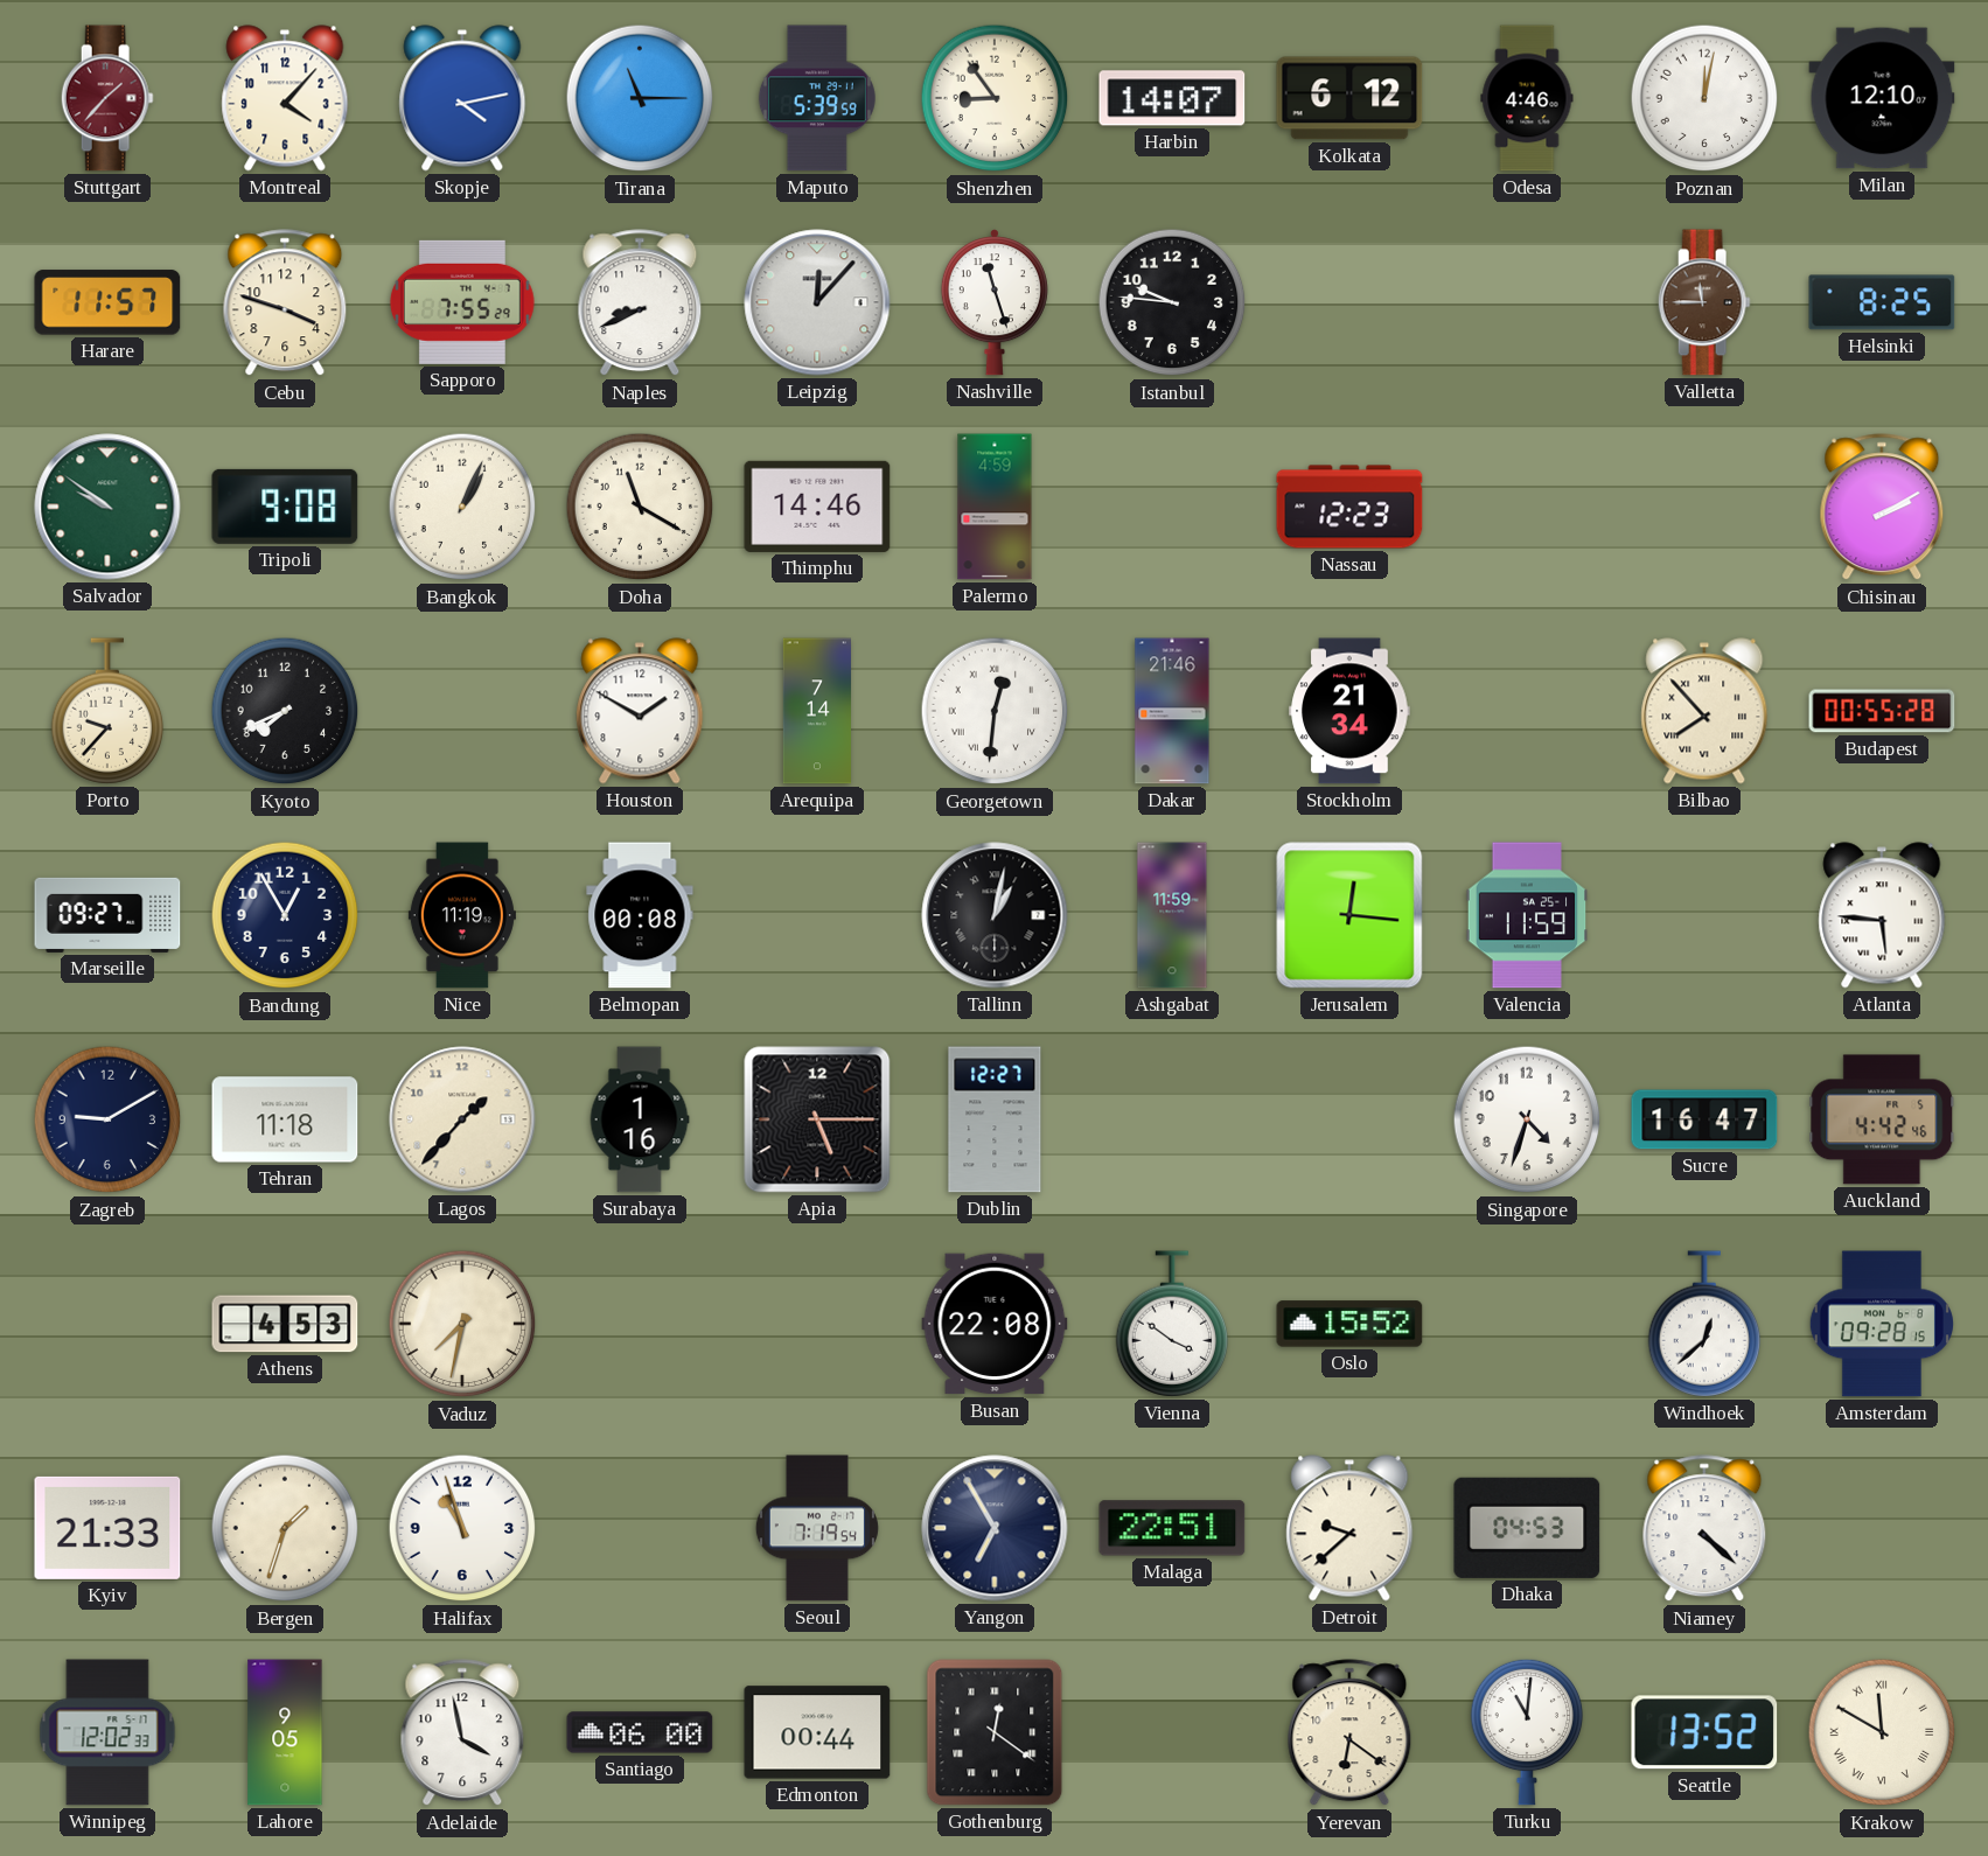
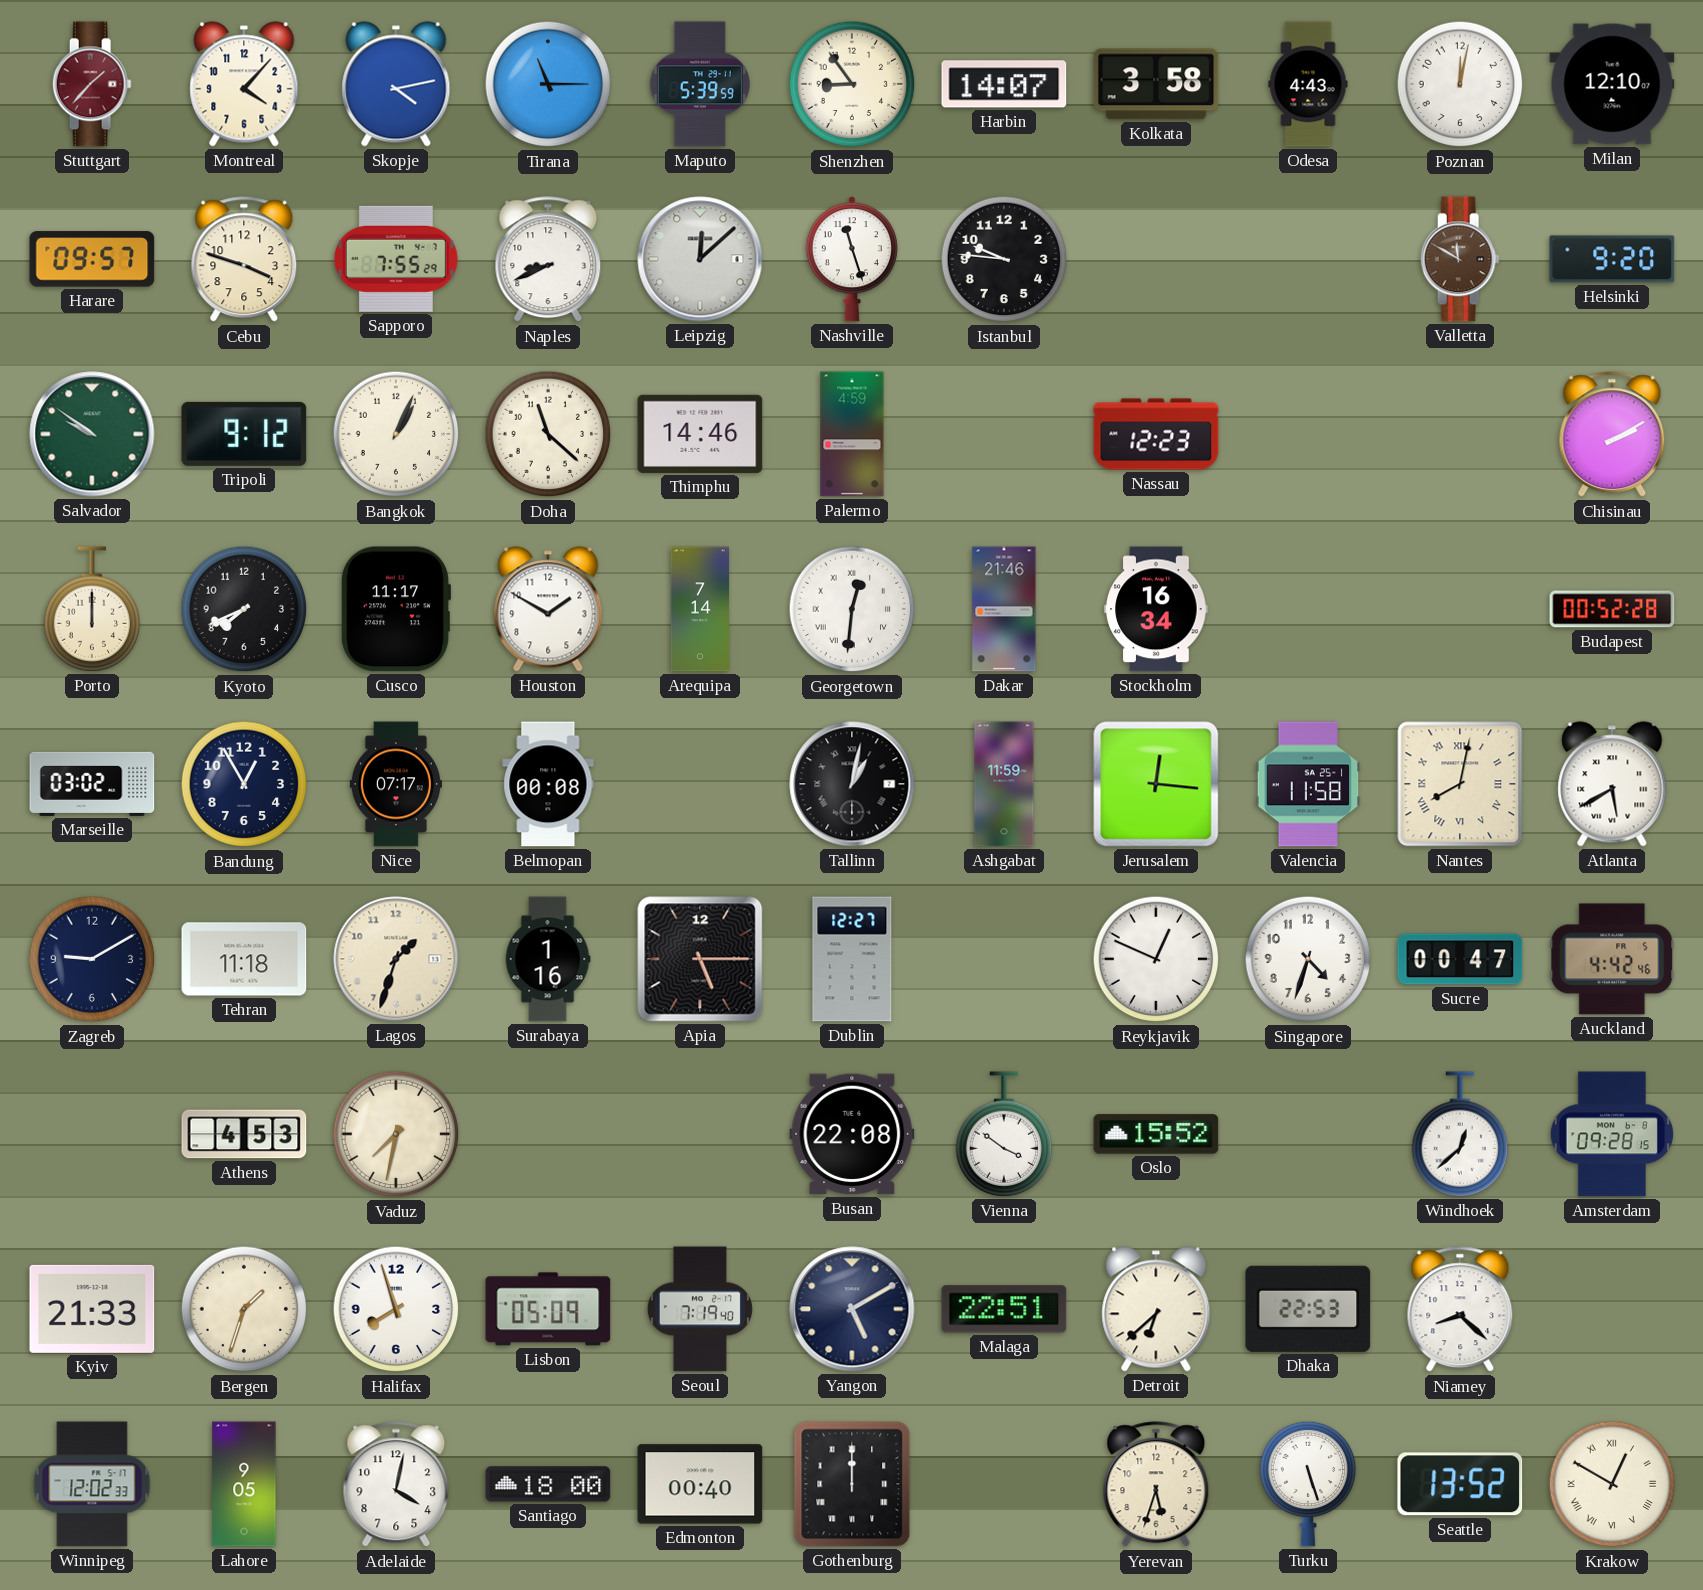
Kolkata: 6:12 -> 3:58 (1156, 84)
Odesa: 4:46 -> 4:43 (1308, 84)
Harare: 11:57 -> 09:57 (92, 259)
Leipzig: 12:07 -> 12:08 (700, 259)
Valletta: 11:45 -> 11:50 (1460, 259)
Helsinki: 8:25 -> 9:20 (1612, 259)
Tripoli: 9:08 -> 9:12 (244, 434)
Doha: 11:20 -> 11:22 (548, 434)
Porto: 9:37 -> 12:00 (92, 609)
Cusco: none -> 11:17 (395, 609)
Stockholm: 21:34 -> 16:34 (1156, 609)
Bilbao: 7:53 -> none (1704, 711)
Budapest: 00:55 -> 00:52 (1612, 609)
Marseille: 09:27 -> 03:02 (92, 784)
Nice: 11:19 -> 07:17 (396, 784)
Valencia: 11:59 -> 11:58 (1308, 784)
Nantes: none -> 8:02 (1460, 784)
Atlanta: 5:46 -> 5:40 (1612, 784)
Lagos: 1:37 -> 1:33 (396, 959)
Reykjavik: none -> 12:49 (1156, 959)
Sucre: 16:47 -> 00:47 (1460, 959)
Halifax: 10:57 -> 7:57 (396, 1309)
Lisbon: none -> 05:09 (548, 1309)
Seoul: 7:19:54 -> 7:19:40 (700, 1309)
Yangon: 6:55 -> 5:10 (852, 1309)
Detroit: 9:38 -> 6:38 (1156, 1309)
Dhaka: 04:53 -> 22:53 (1308, 1309)
Niamey: 4:22 -> 8:22 (1460, 1310)
Adelaide: 3:58 -> 4:02 (396, 1485)
Santiago: 06:00 -> 18:00 (548, 1484)
Edmonton: 00:44 -> 00:40 (700, 1484)
Gothenburg: 12:21 -> 12:00 (852, 1484)
Yerevan: 6:21 -> 5:33 (1156, 1485)
Turku: 11:01 -> 5:27 (1308, 1484)
Krakow: 11:50 -> 12:50 (1612, 1484)
